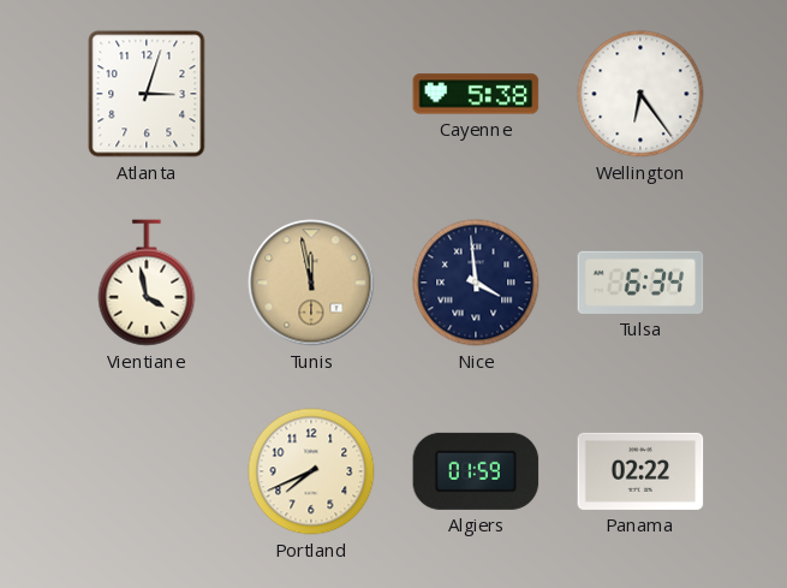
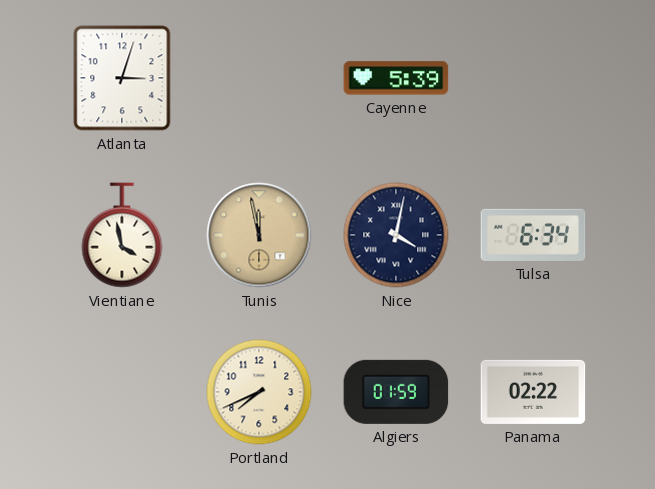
Cayenne: 5:38 -> 5:39 (396, 78)
Wellington: 6:24 -> none (640, 94)
Nice: 3:59 -> 4:02 (396, 235)
